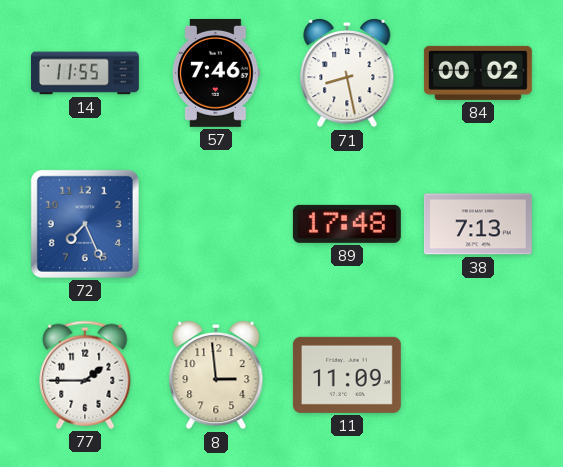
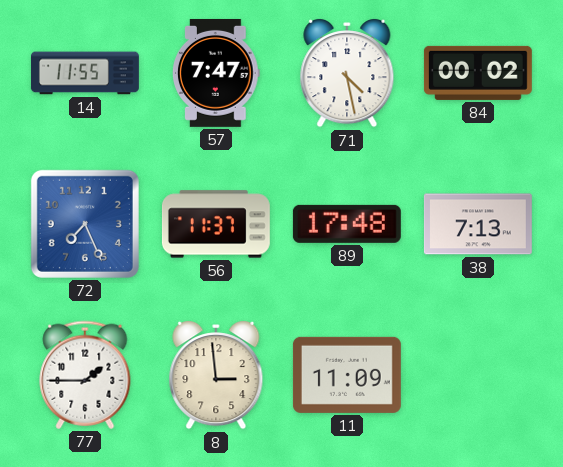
57: 7:46 -> 7:47 (216, 73)
71: 8:28 -> 4:28 (347, 74)
56: none -> 11:37 (216, 224)
